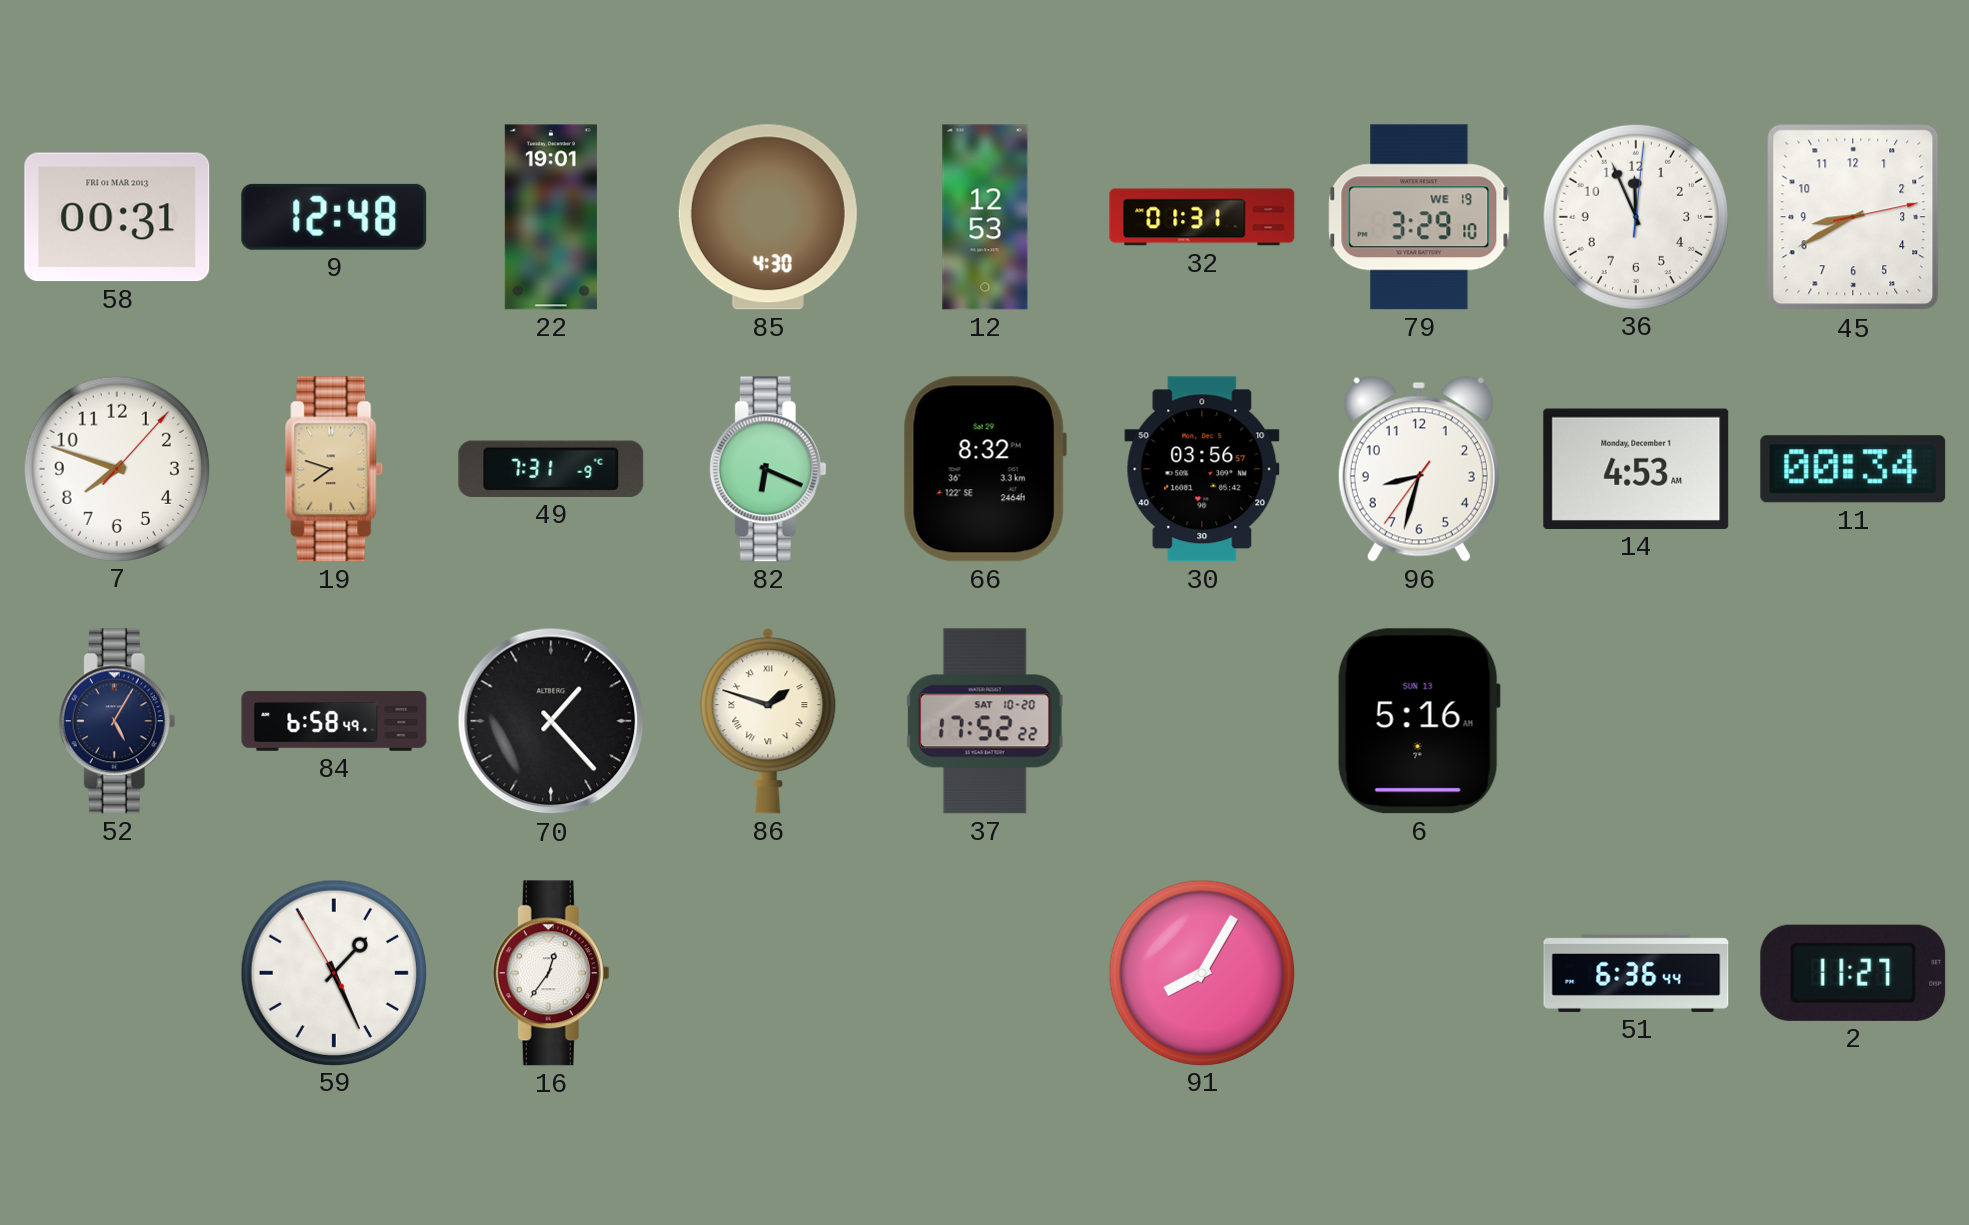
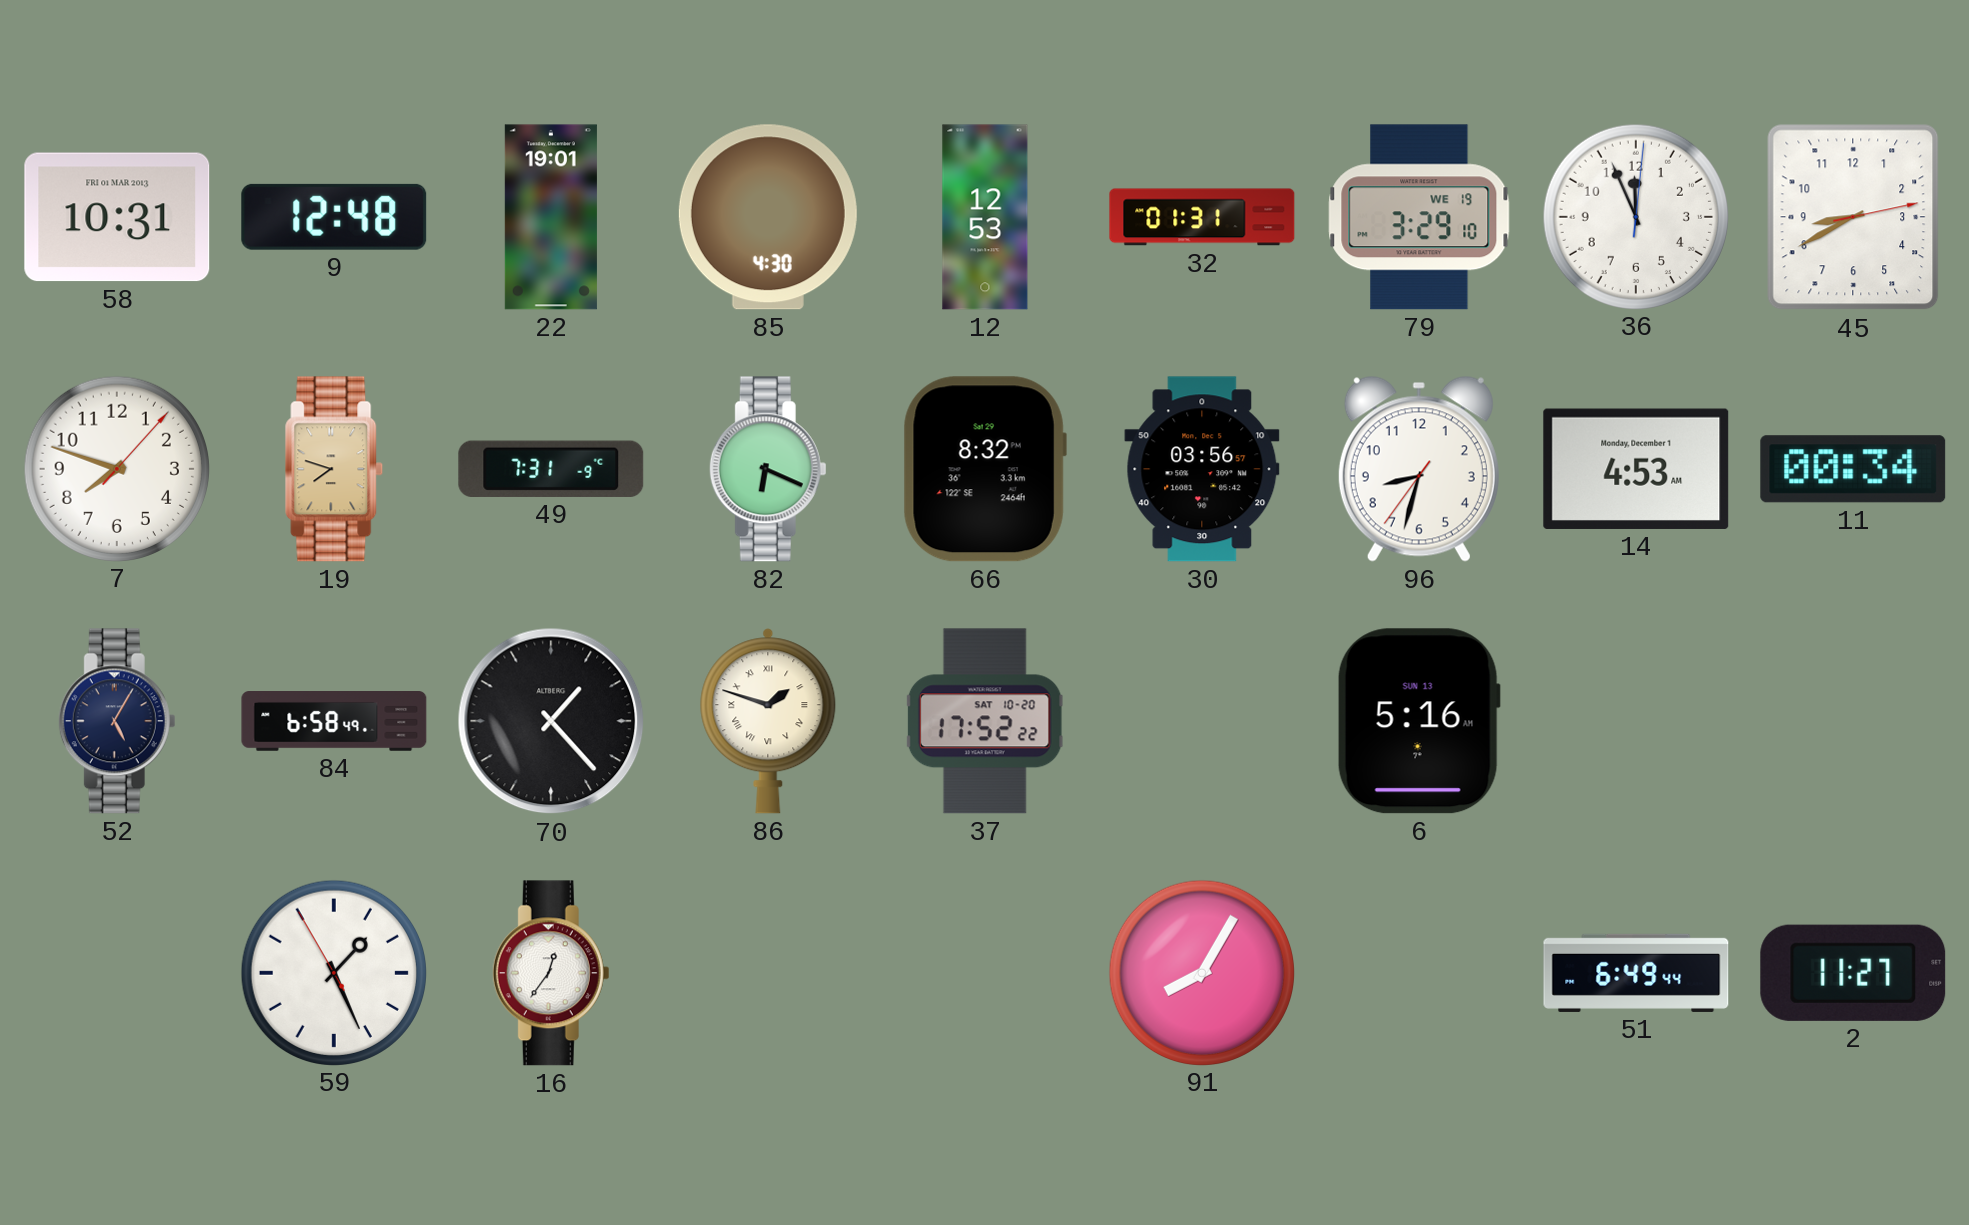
58: 00:31 -> 10:31 (117, 217)
51: 6:36 -> 6:49 (1636, 973)
